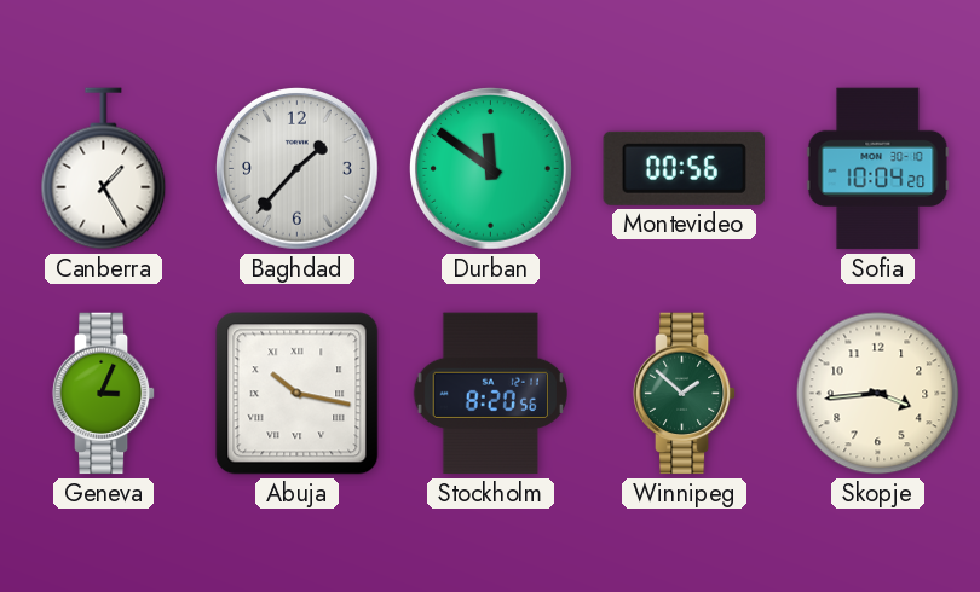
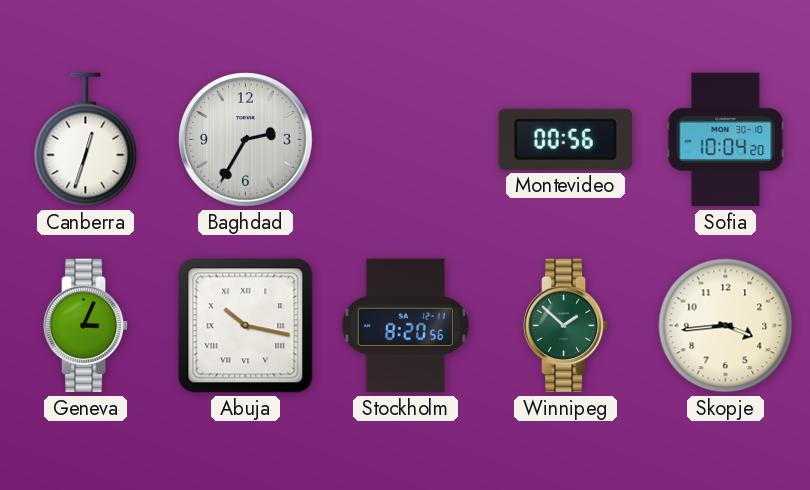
Canberra: 1:25 -> 12:33 (86, 140)
Baghdad: 1:37 -> 2:35 (246, 140)
Durban: 11:51 -> none (491, 169)
